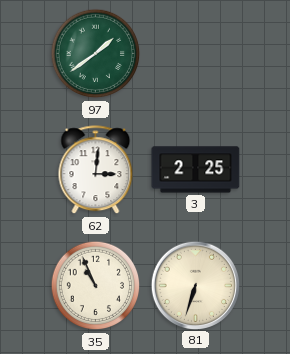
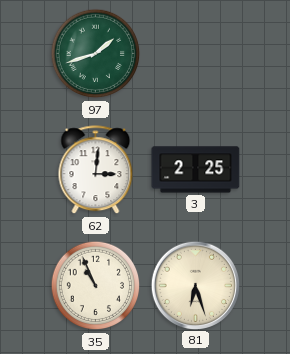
97: 1:39 -> 1:42 (96, 54)
81: 6:33 -> 6:27 (195, 285)
